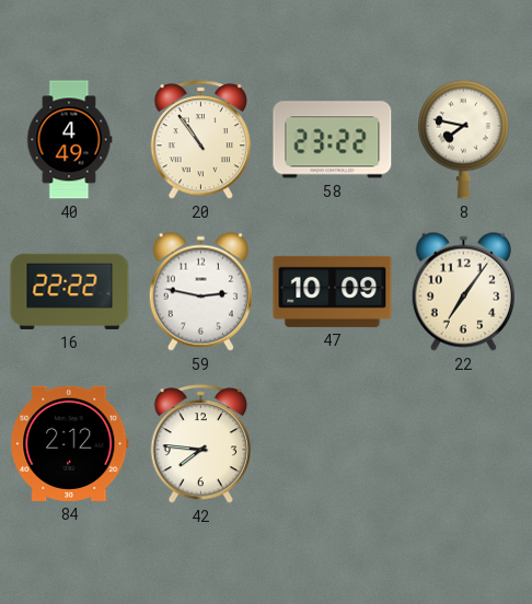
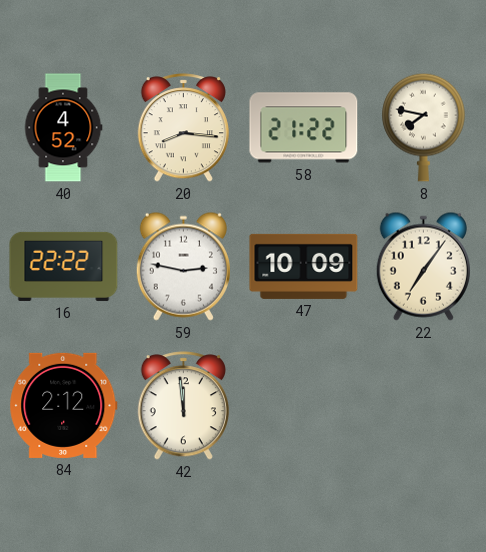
40: 4:49 -> 4:52 (63, 128)
20: 10:54 -> 8:16 (183, 128)
58: 23:22 -> 21:22 (304, 128)
42: 7:46 -> 11:59 (183, 406)
